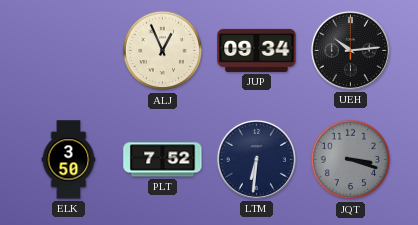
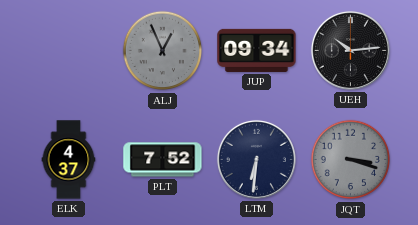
ALJ dial: cream -> grey (163, 51)
ELK: 3:50 -> 4:37 (69, 160)
